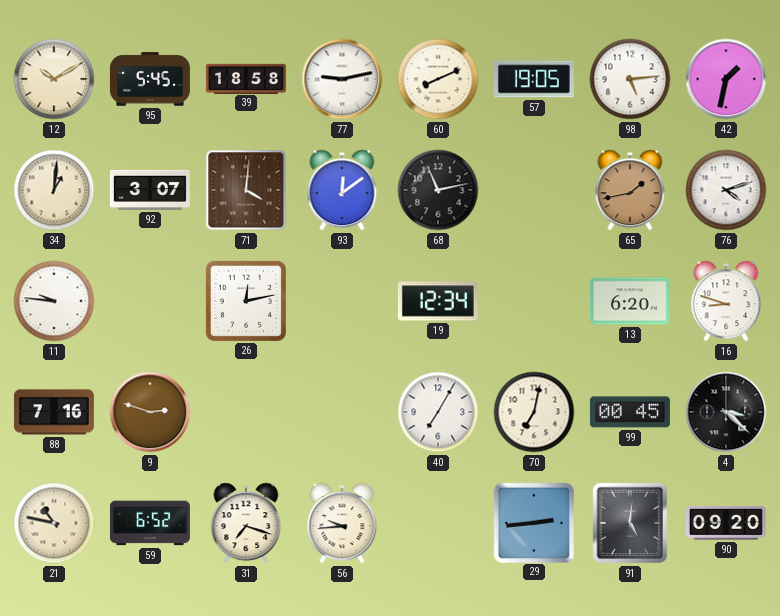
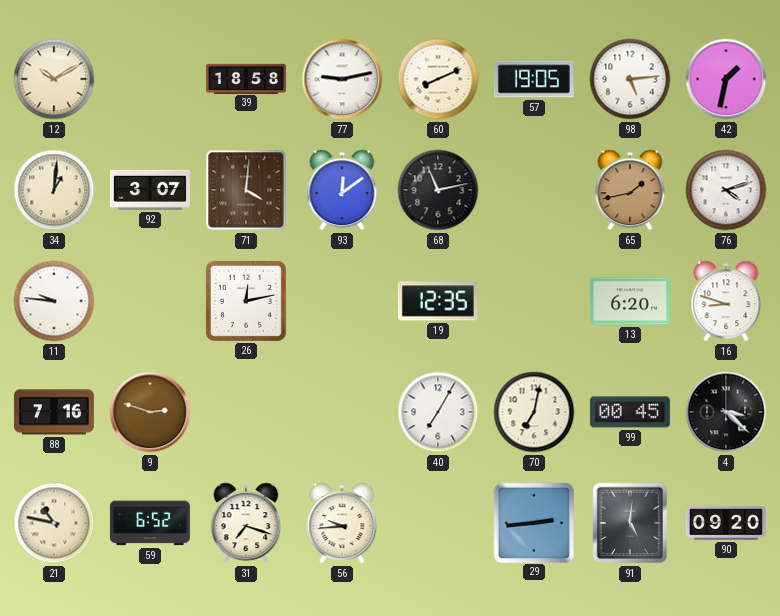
95: 5:45 -> none (150, 79)
19: 12:34 -> 12:35 (438, 301)
